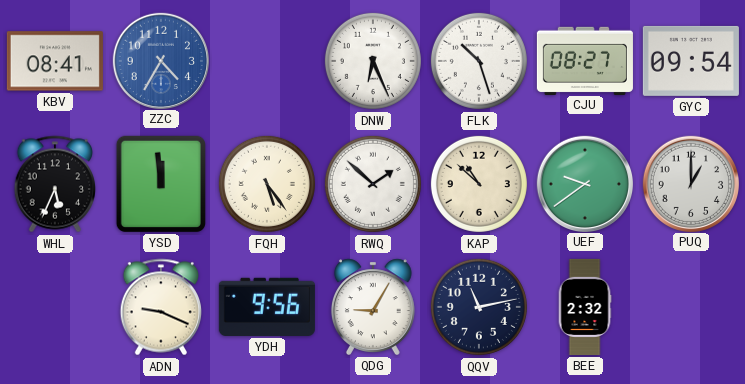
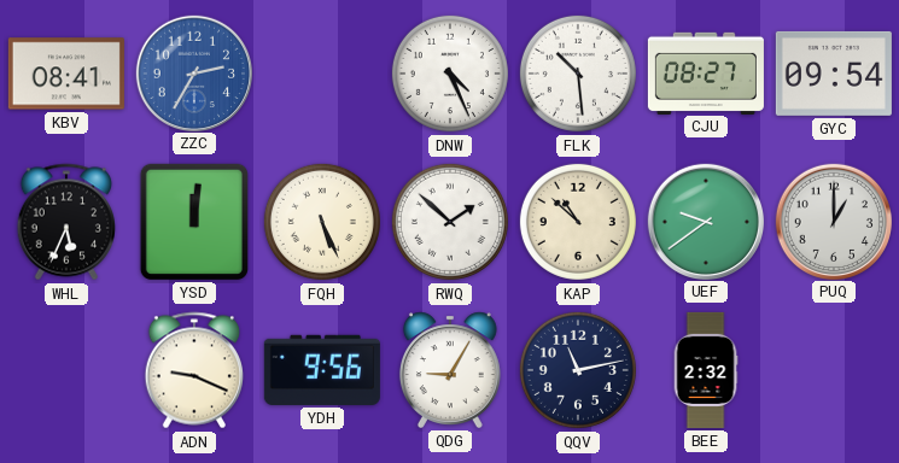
ZZC: 4:35 -> 2:35 (193, 72)
DNW: 6:26 -> 4:26 (450, 74)
FLK: 10:27 -> 10:29 (578, 74)
YSD: 11:59 -> 12:01 (194, 222)
FQH: 5:24 -> 5:26 (322, 222)
